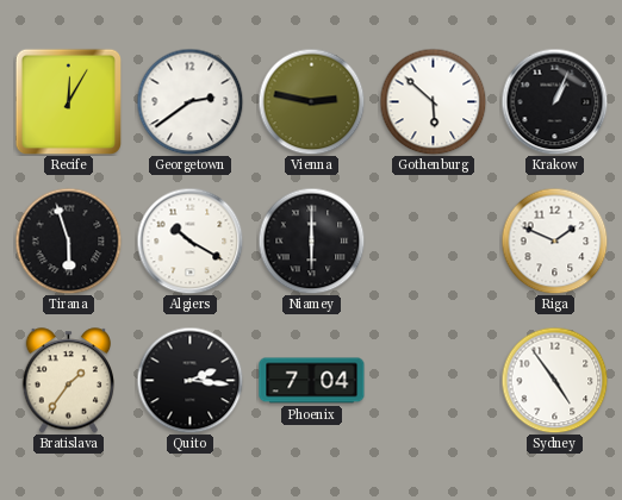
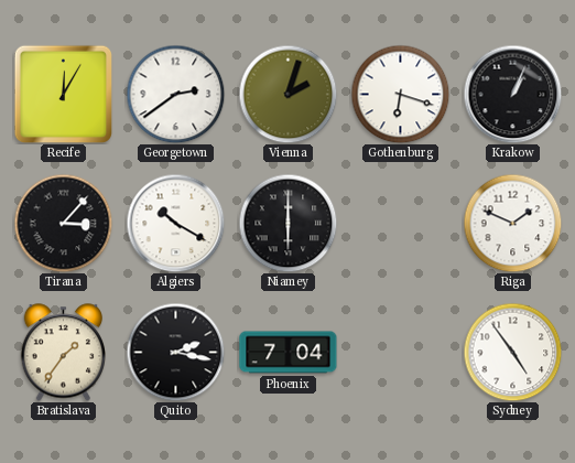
Vienna: 2:47 -> 2:03 (287, 94)
Gothenburg: 5:52 -> 6:18 (400, 94)
Tirana: 5:57 -> 3:07 (63, 223)
Quito: 2:16 -> 2:17 (175, 352)
